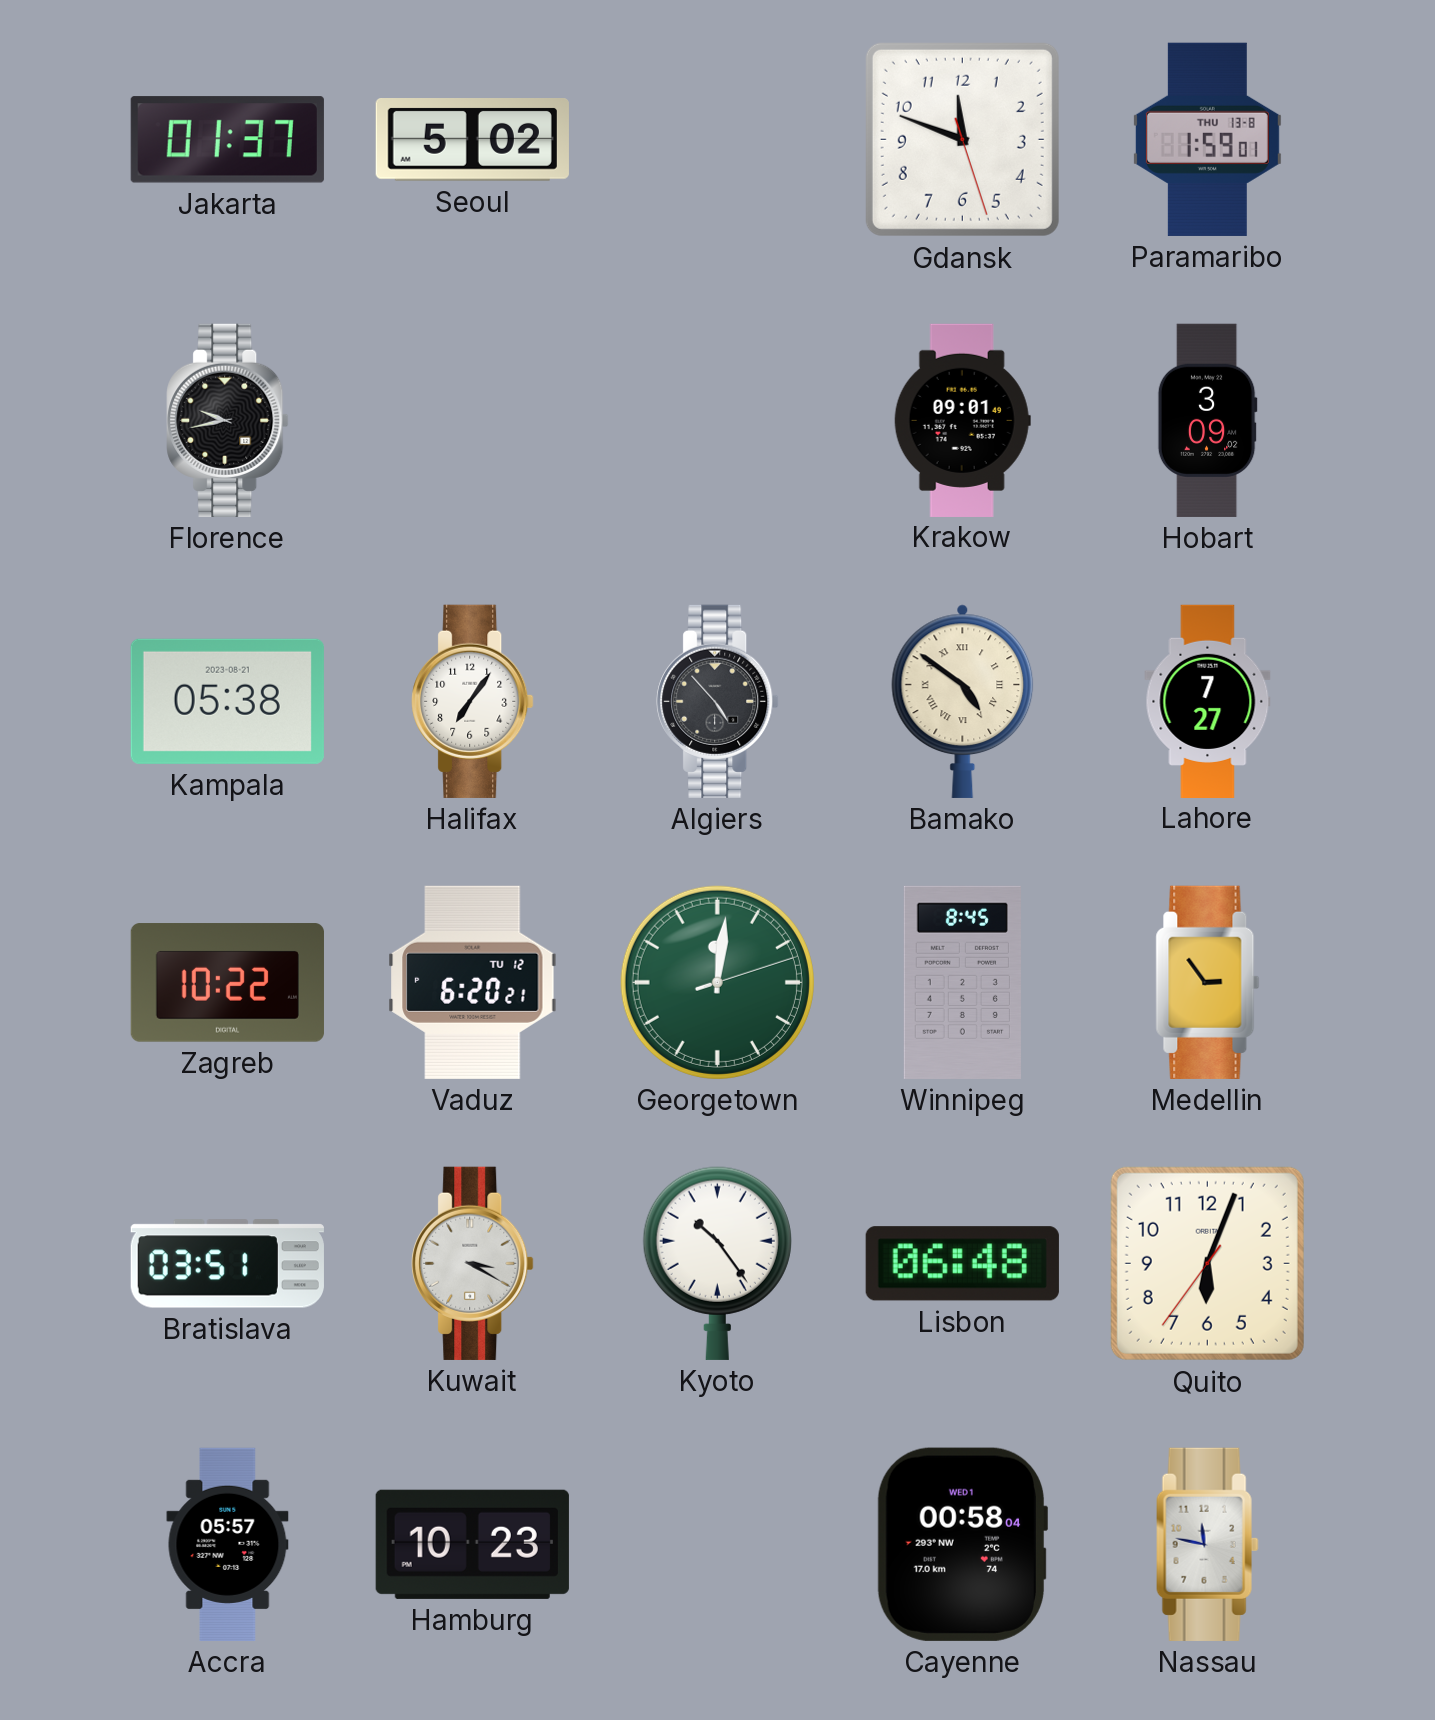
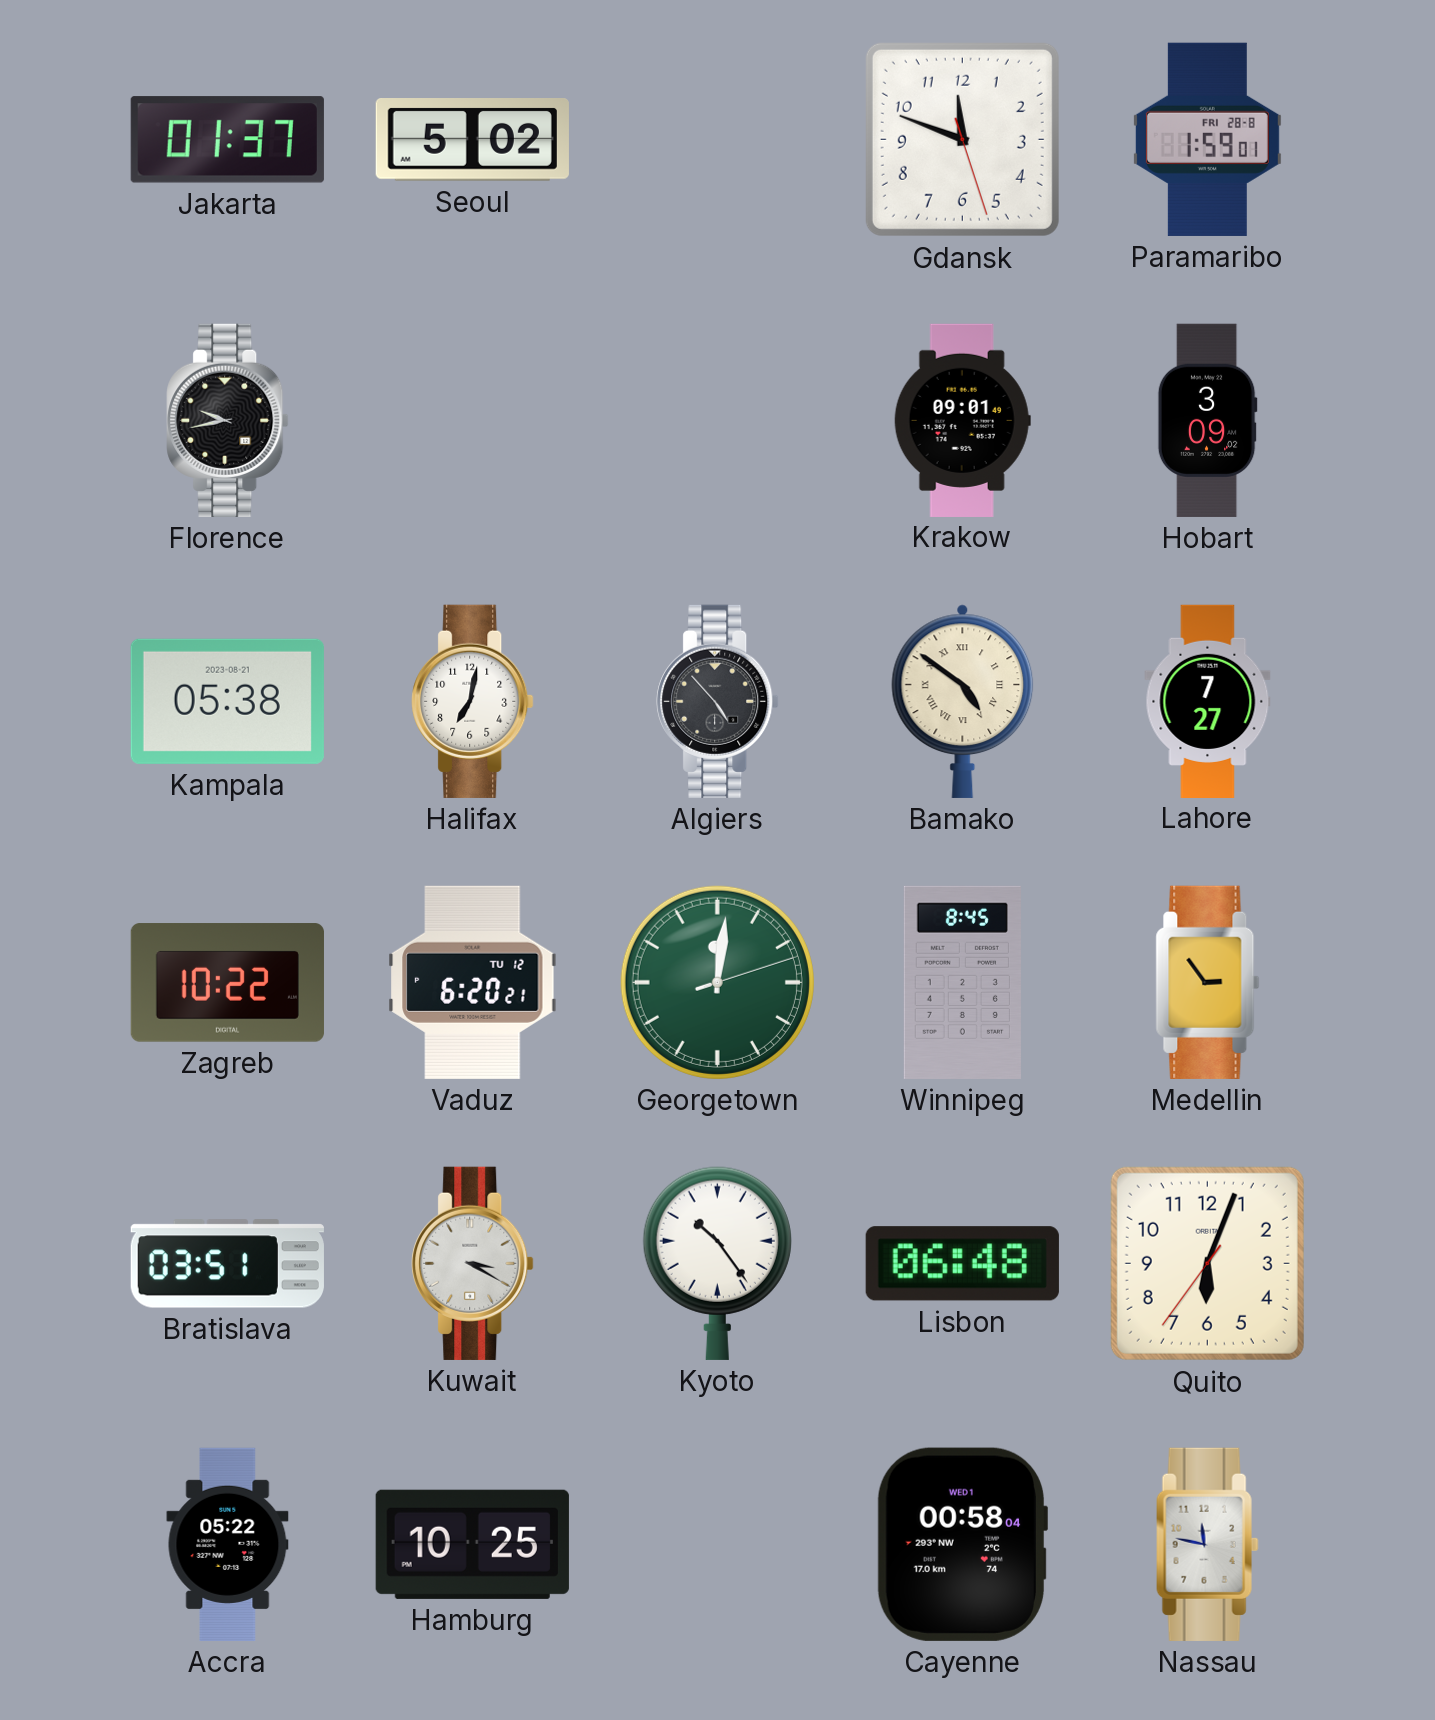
Paramaribo date: THU 13-8 -> FRI 28-8 (1207, 139)
Halifax: 7:06 -> 7:02 (473, 701)
Accra: 05:57 -> 05:22 (228, 1544)
Hamburg: 10:23 -> 10:25 (472, 1544)
